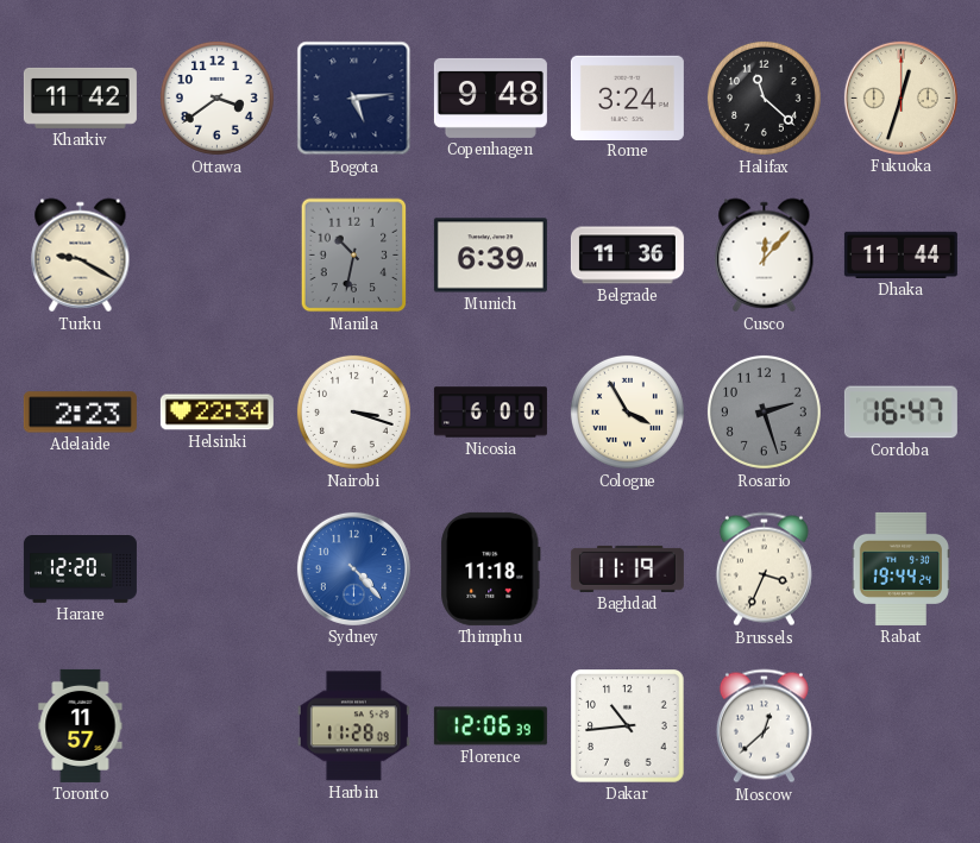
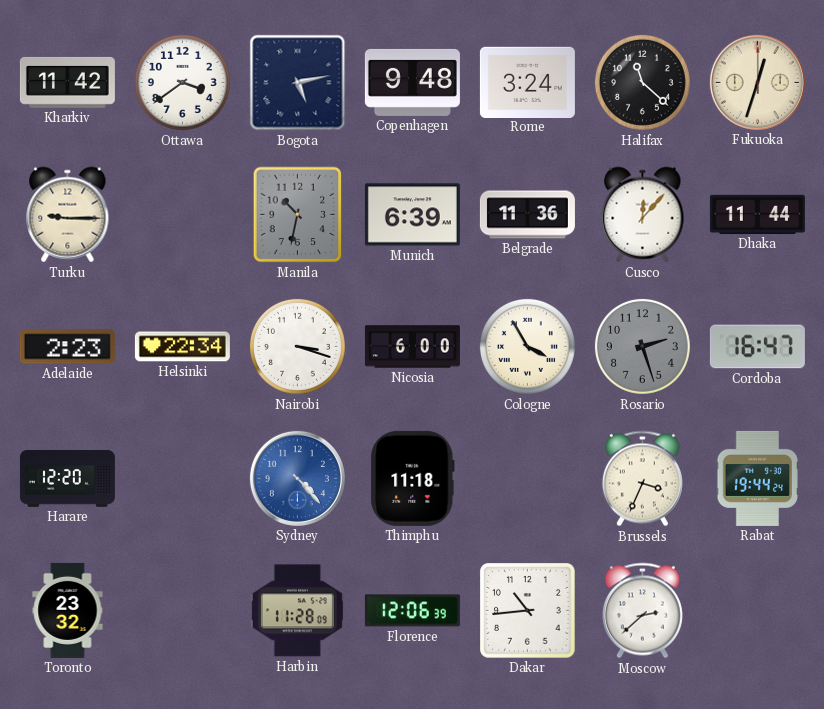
Bogota: 5:14 -> 5:13 (298, 83)
Turku: 9:20 -> 9:15 (68, 215)
Baghdad: 11:19 -> none (627, 568)
Toronto: 11:57 -> 23:32 (68, 610)
Moscow: 12:38 -> 2:38 (642, 611)
